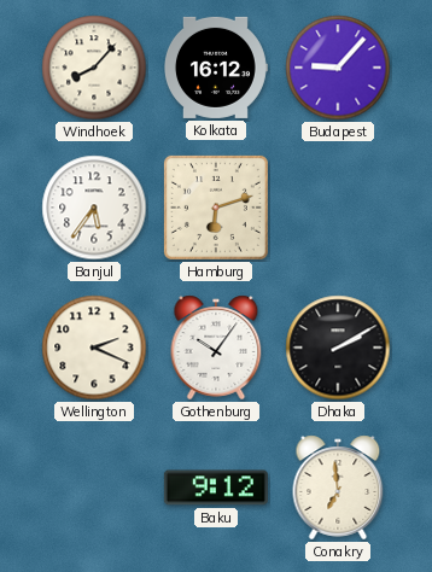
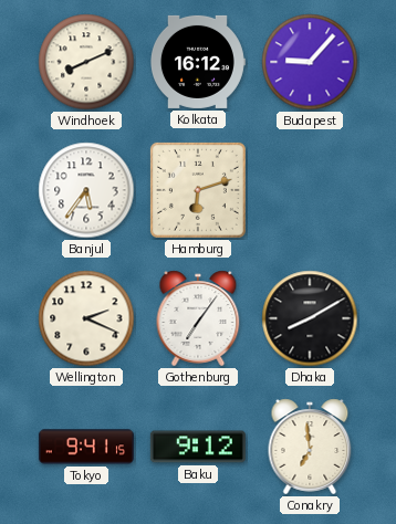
Windhoek: 8:07 -> 8:11 (86, 62)
Gothenburg: 10:06 -> 7:06 (198, 318)
Dhaka: 2:10 -> 8:10 (310, 318)
Tokyo: none -> 9:41 (86, 447)
